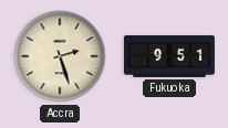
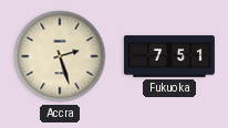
Fukuoka: 9:51 -> 7:51 (169, 56)
